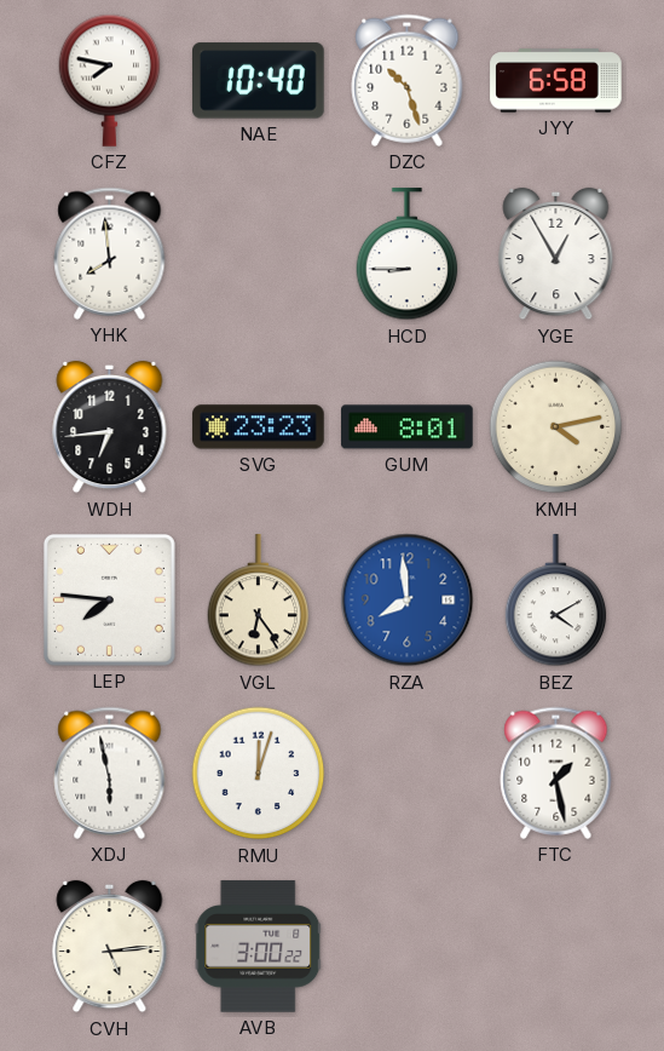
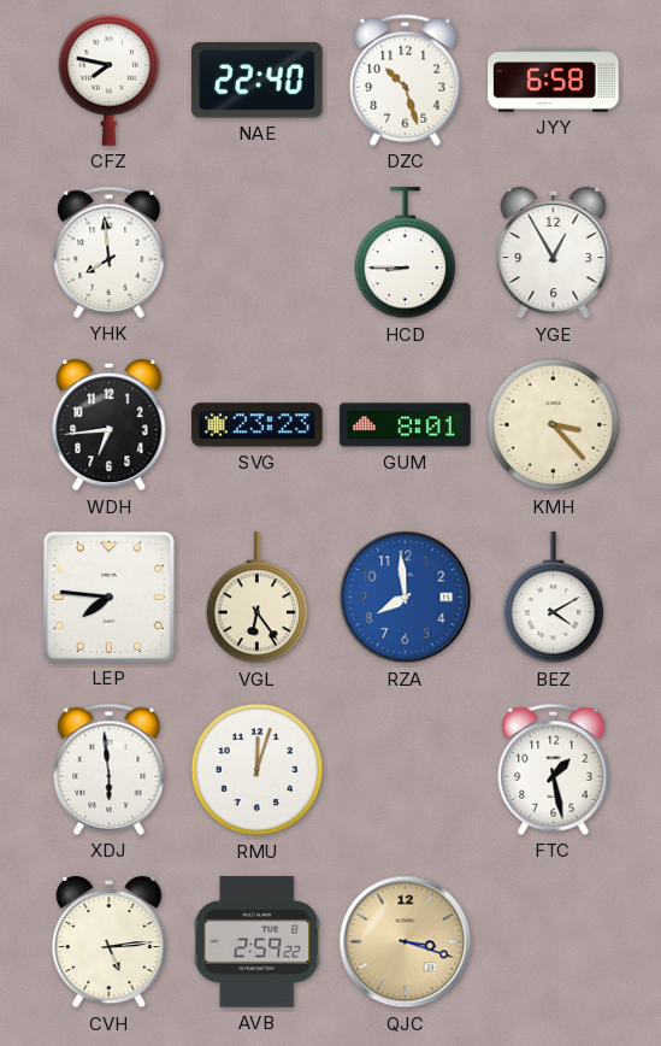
NAE: 10:40 -> 22:40 (258, 81)
KMH: 4:13 -> 3:23 (554, 425)
XDJ: 5:58 -> 5:59 (110, 769)
AVB: 3:00 -> 2:59 (258, 942)
QJC: none -> 3:18 (406, 942)
